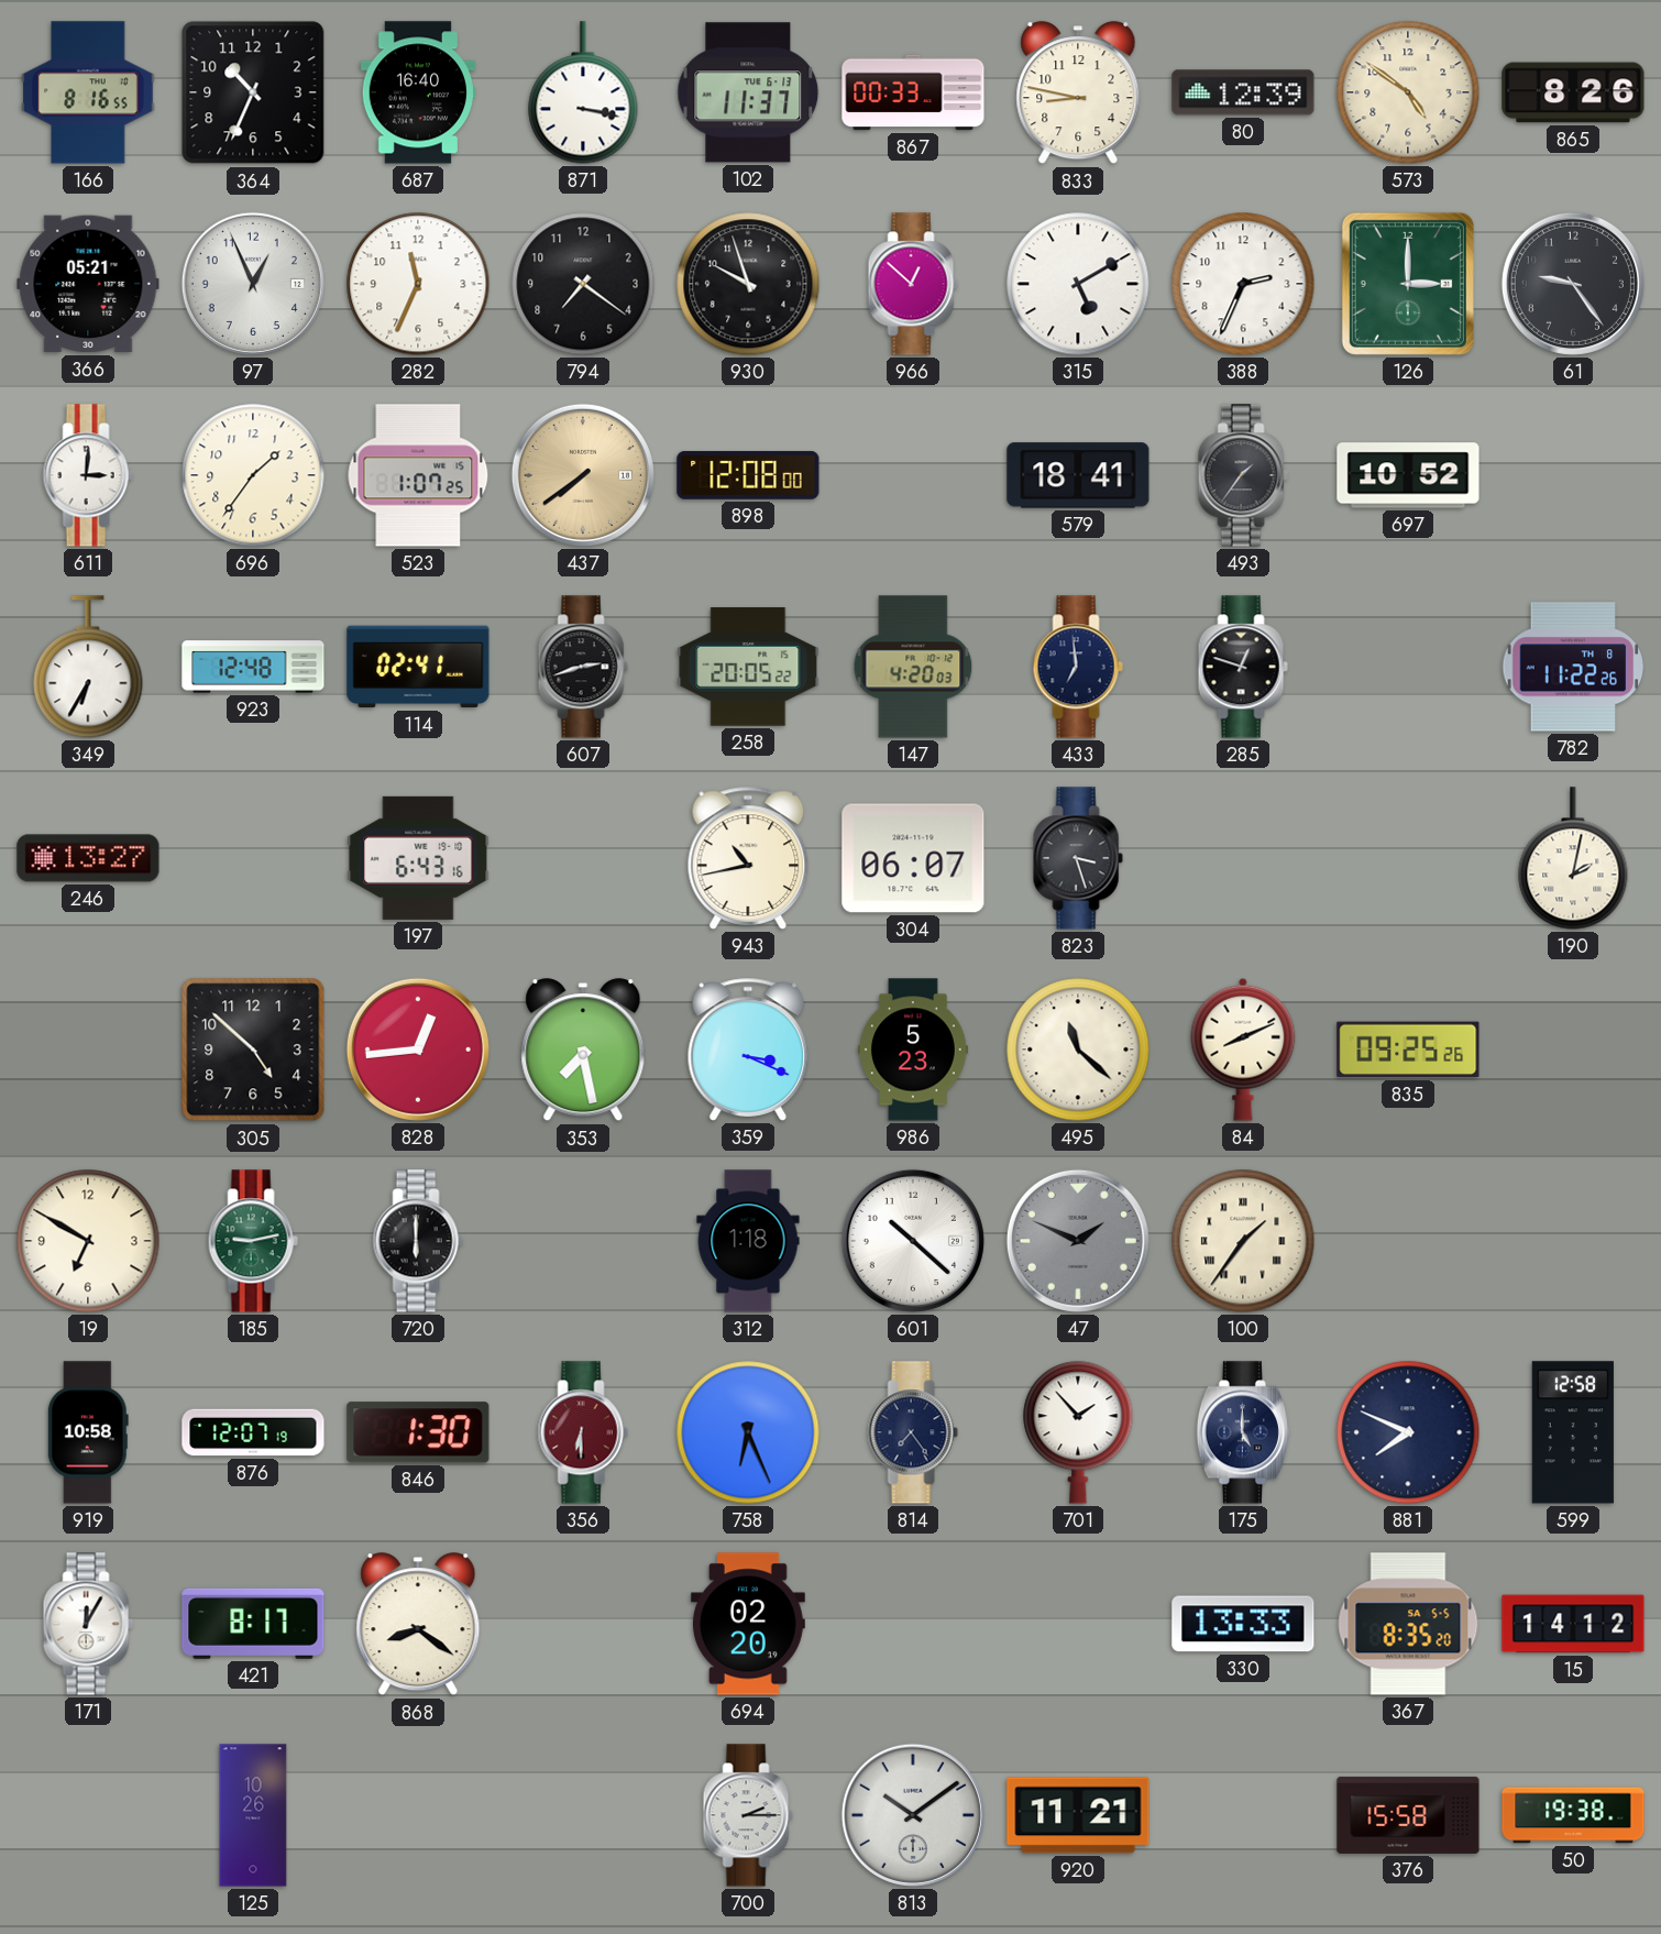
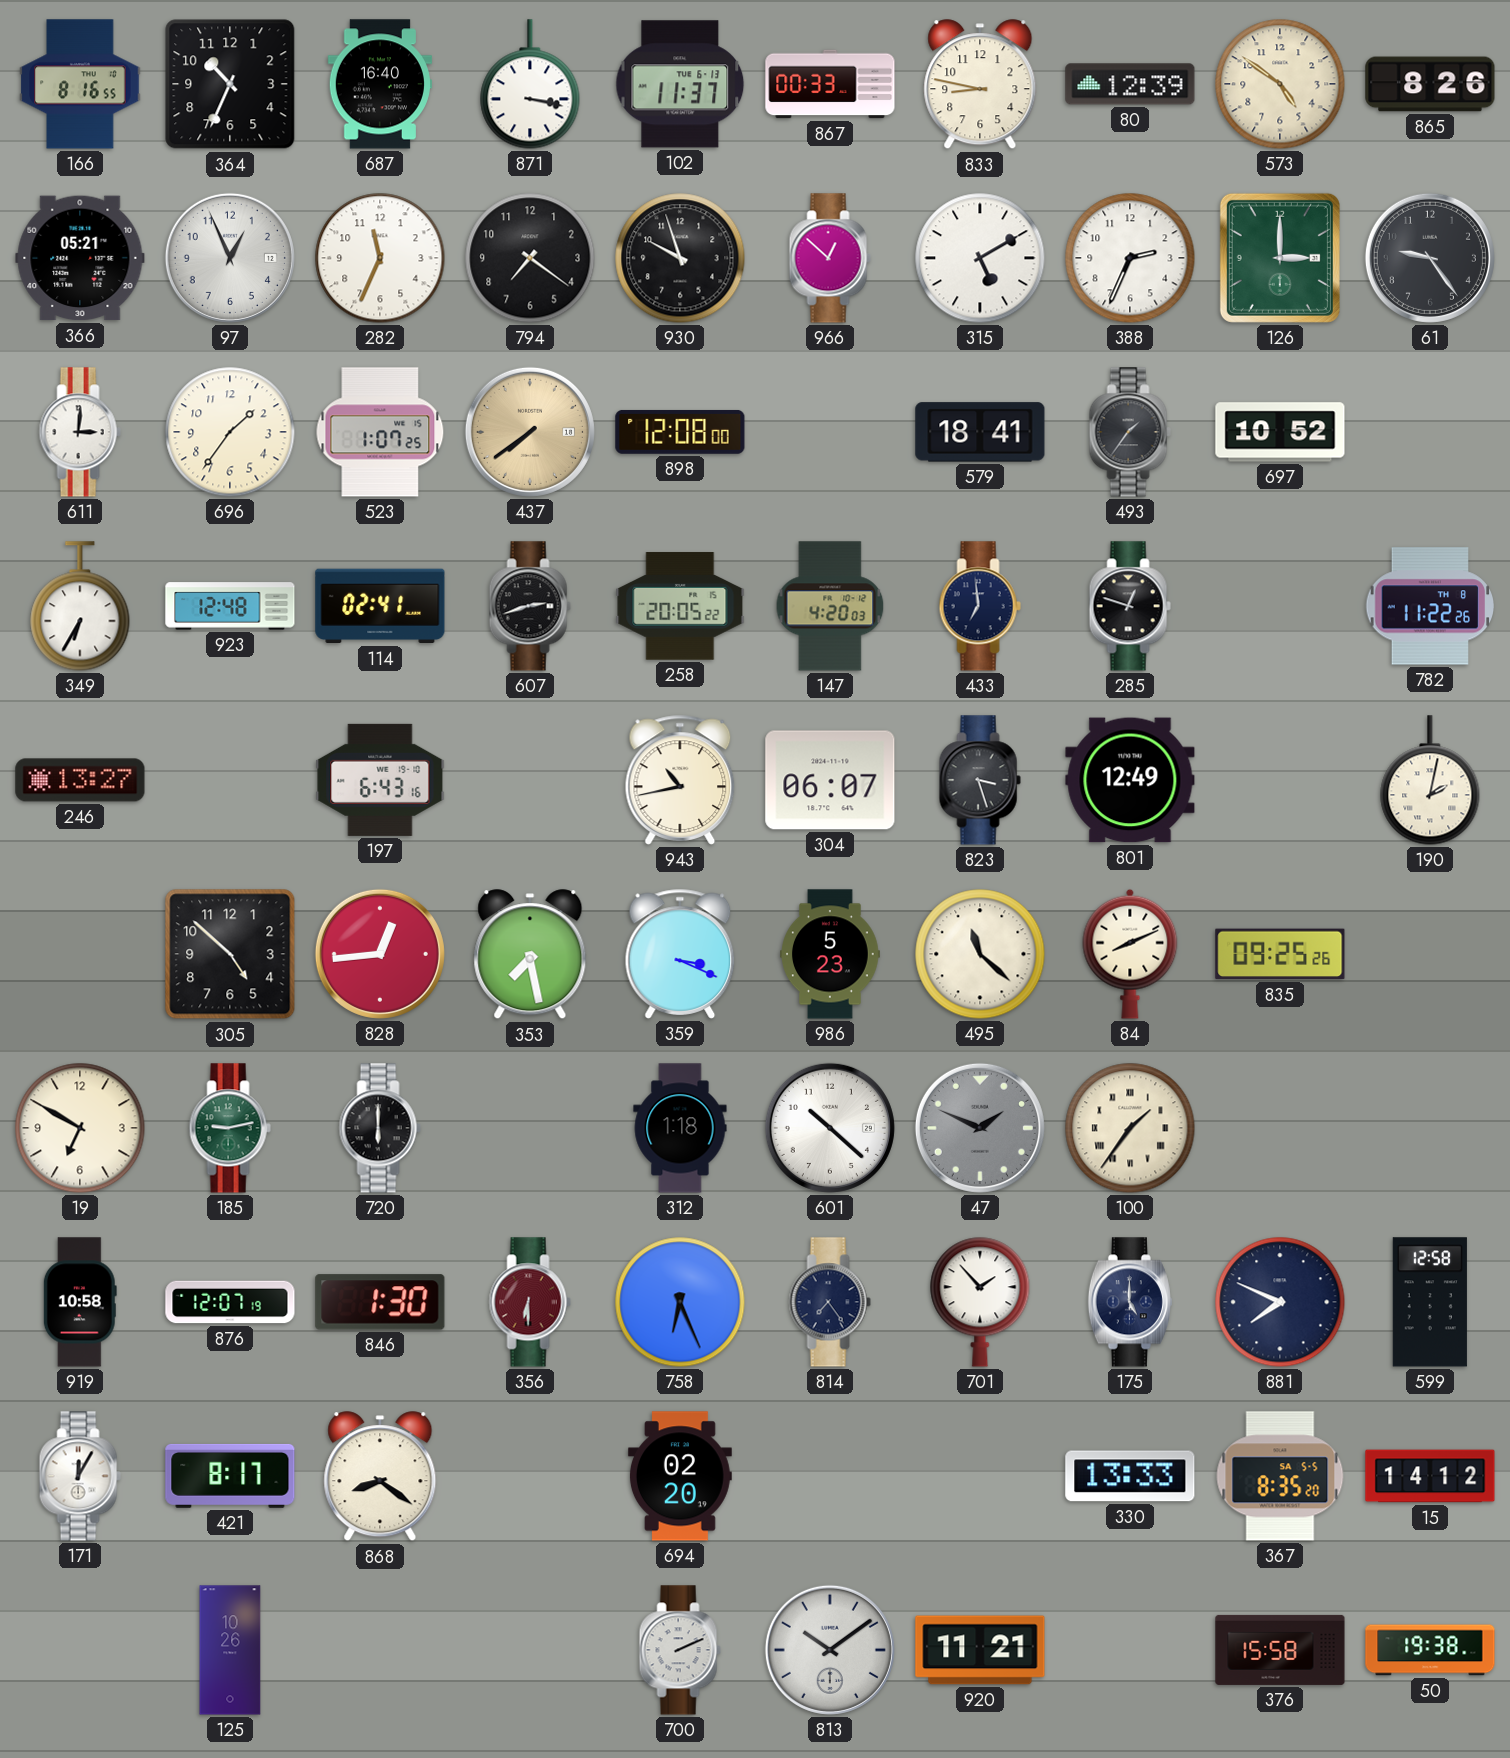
801: none -> 12:49 (1130, 780)
700: 2:15 -> 2:11 (680, 1650)
